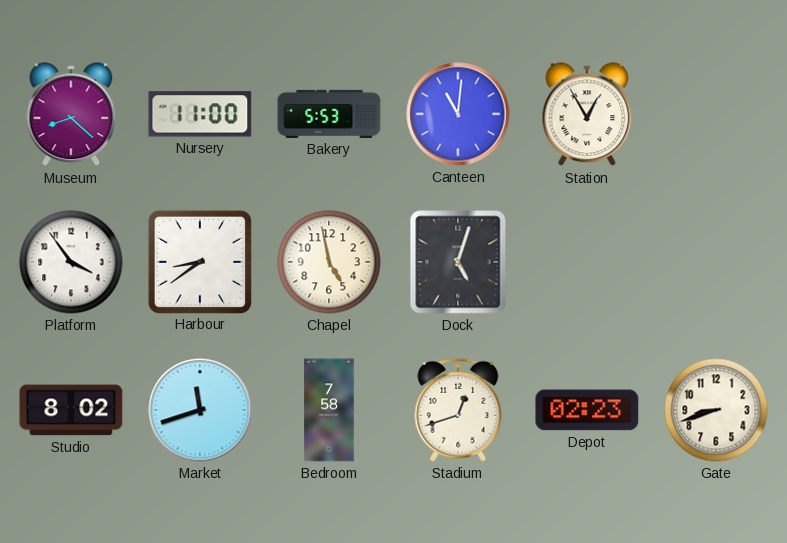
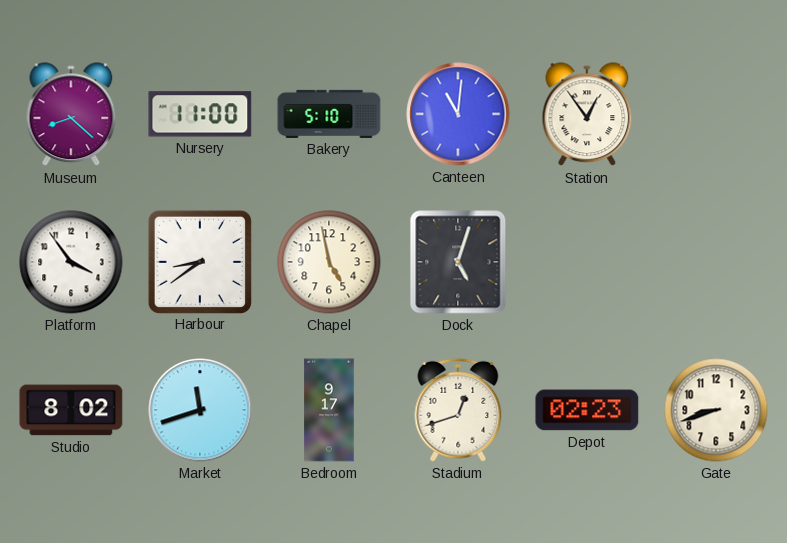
Bakery: 5:53 -> 5:10 (329, 114)
Station: 12:55 -> 12:54 (587, 115)
Bedroom: 7:58 -> 9:17 (329, 410)
